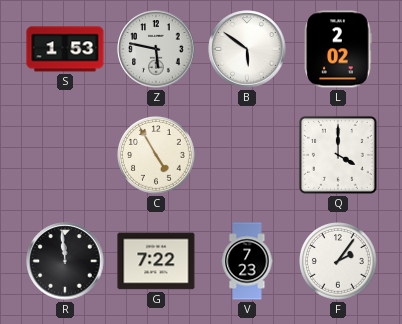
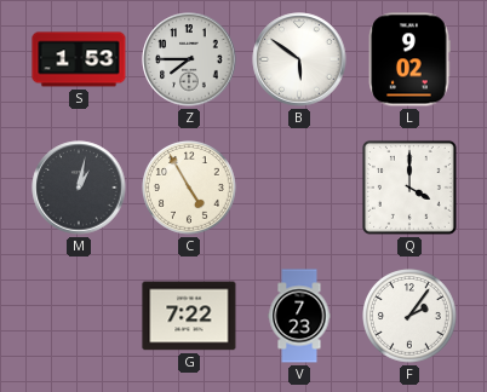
Z: 5:47 -> 7:45 (189, 59)
L: 2:02 -> 9:02 (409, 59)
M: none -> 1:02 (79, 188)
R: 11:59 -> none (65, 261)
